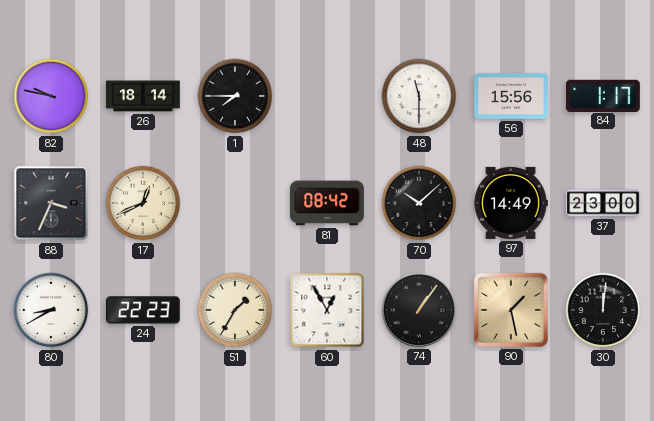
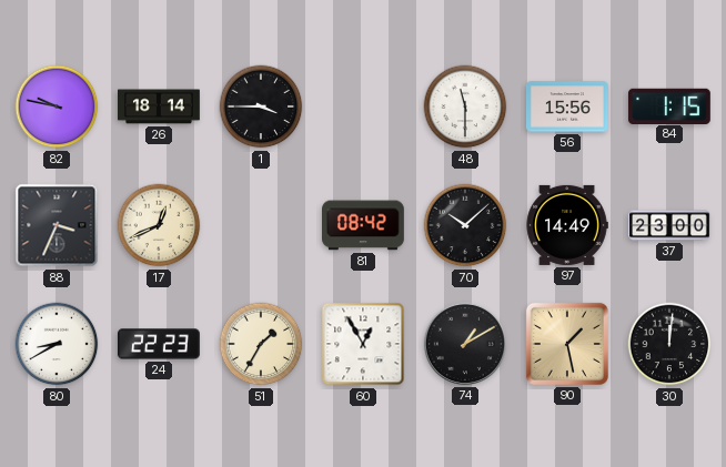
1: 7:45 -> 3:45 (261, 106)
84: 1:17 -> 1:15 (669, 105)
74: 1:06 -> 1:10 (465, 344)
